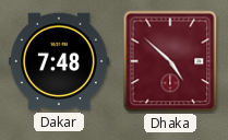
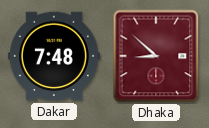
Dhaka: 4:52 -> 8:52 (156, 56)
